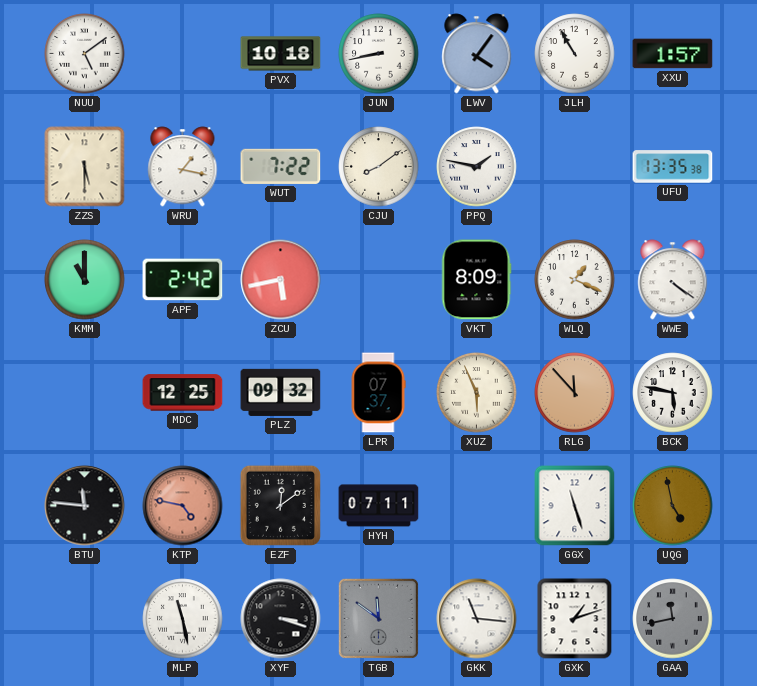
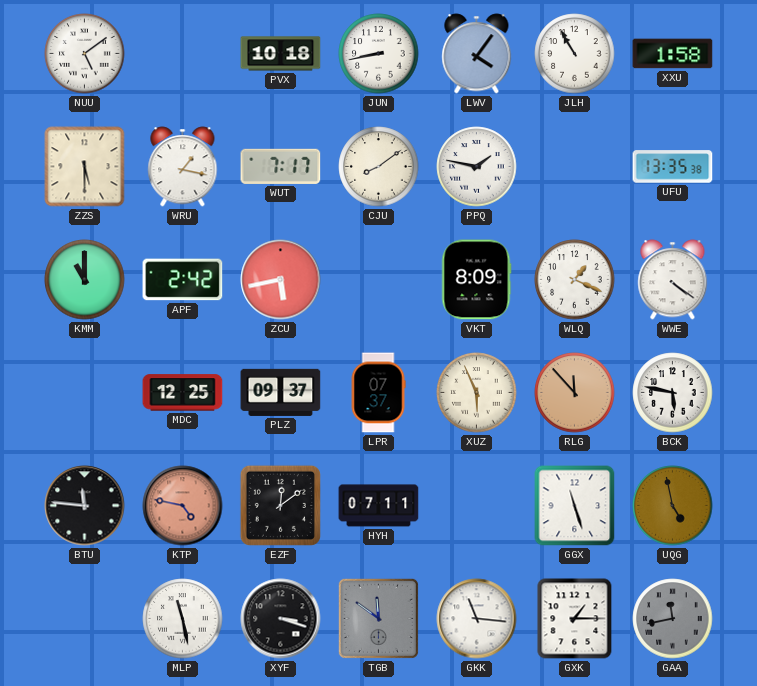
XXU: 1:57 -> 1:58 (673, 54)
WUT: 7:22 -> 7:17 (281, 166)
PLZ: 09:32 -> 09:37 (281, 392)
GXK: 1:12 -> 1:15 (575, 619)
